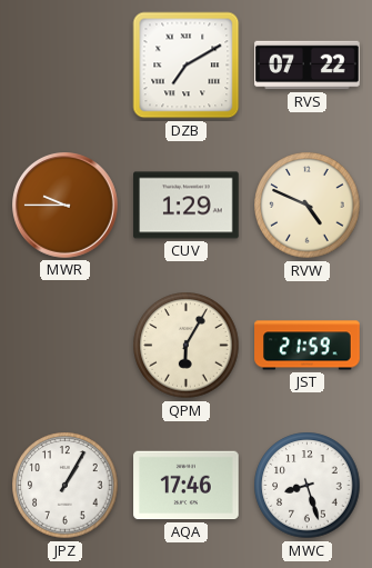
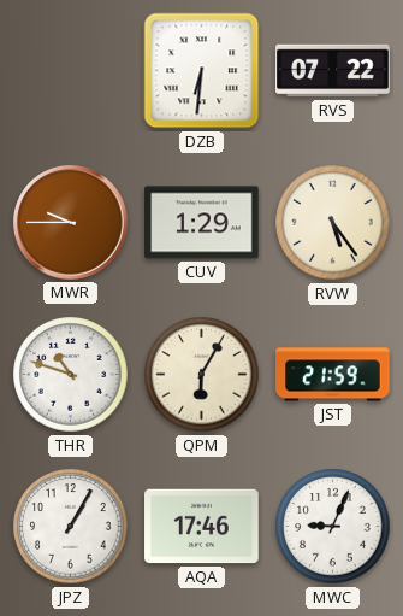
DZB: 7:10 -> 6:31 (202, 71)
RVW: 4:49 -> 5:24 (333, 223)
THR: none -> 10:48 (71, 375)
MWC: 8:27 -> 9:04 (333, 527)
